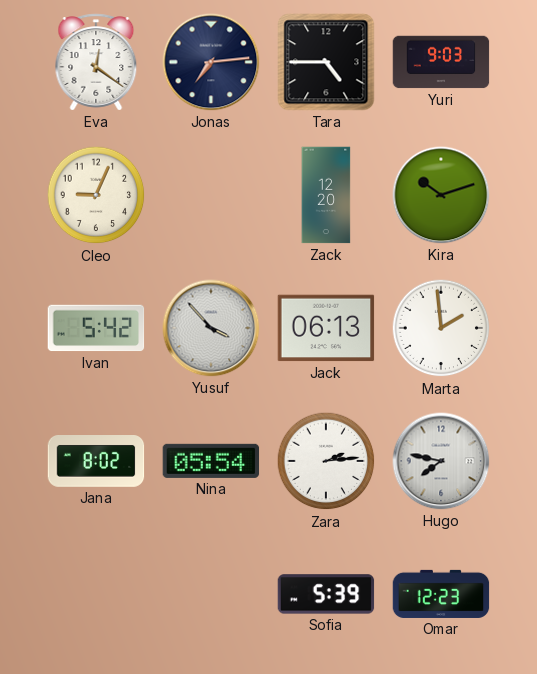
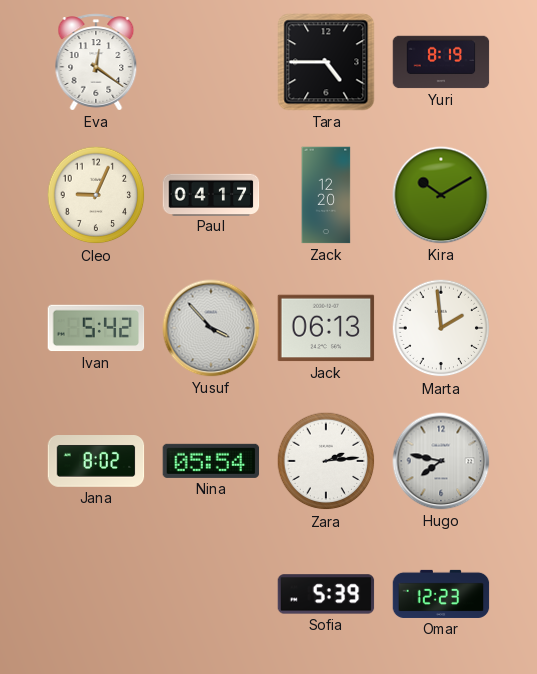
Jonas: 7:14 -> none (211, 62)
Yuri: 9:03 -> 8:19 (441, 62)
Paul: none -> 04:17 (211, 194)
Kira: 10:12 -> 10:10 (441, 195)
